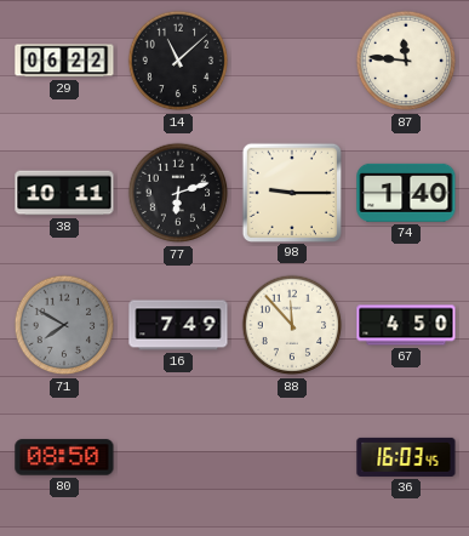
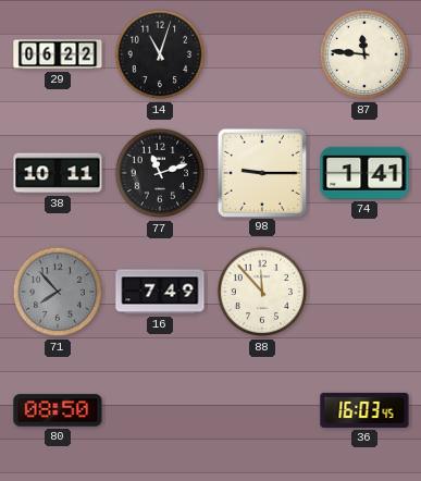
14: 11:08 -> 11:03 (160, 54)
77: 6:12 -> 11:12 (160, 173)
74: 1:40 -> 1:41 (364, 173)
71: 7:50 -> 7:53 (58, 292)
67: 4:50 -> none (406, 325)
